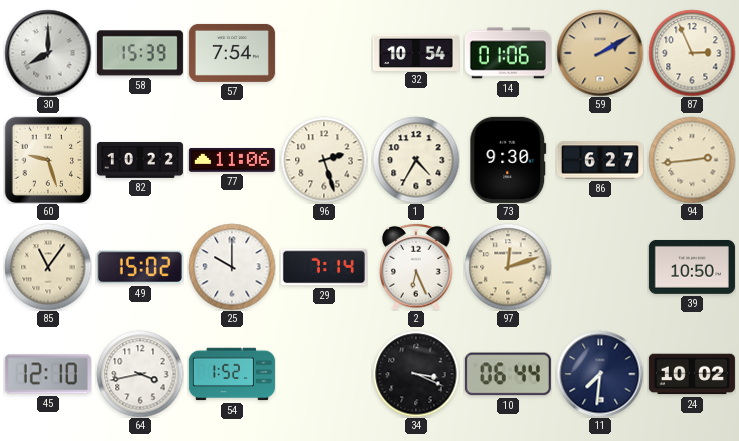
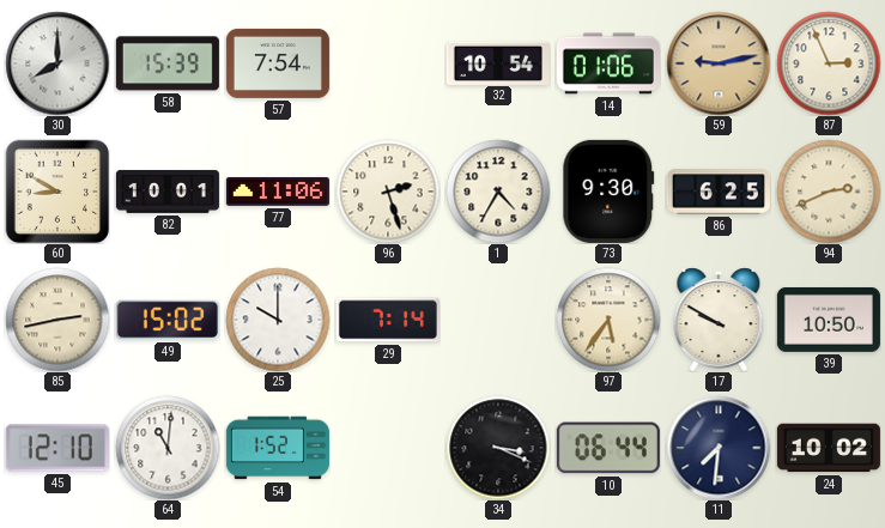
59: 2:10 -> 9:13 (719, 63)
60: 9:27 -> 8:50 (57, 192)
82: 10:22 -> 10:01 (168, 192)
86: 6:27 -> 6:25 (719, 192)
94: 2:44 -> 2:41 (829, 192)
85: 11:06 -> 2:43 (57, 320)
2: 6:26 -> none (416, 267)
97: 12:12 -> 5:36 (608, 320)
17: none -> 9:50 (719, 320)
64: 3:43 -> 11:01 (168, 448)
